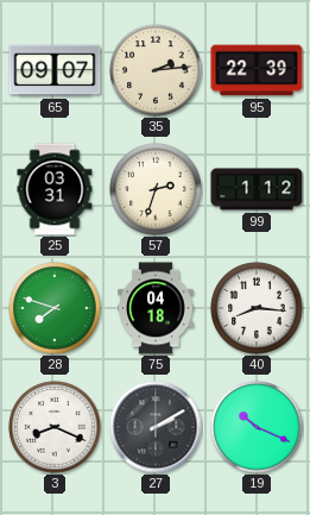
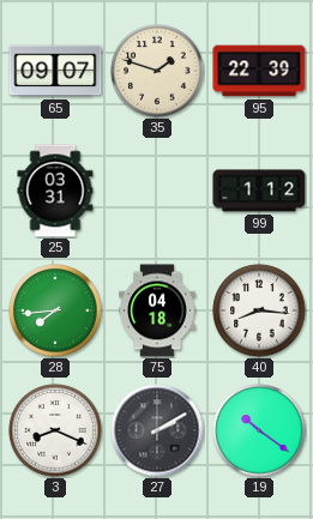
35: 2:14 -> 1:48 (157, 71)
57: 2:33 -> none (156, 189)
28: 7:48 -> 7:44 (55, 310)
19: 10:19 -> 10:21 (259, 430)
